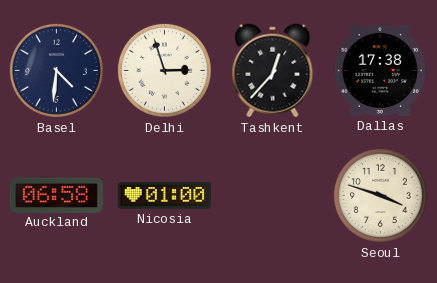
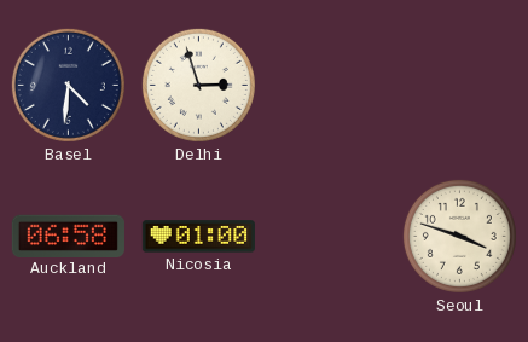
Tashkent: 12:37 -> none (273, 71)
Dallas: 17:38 -> none (380, 70)
